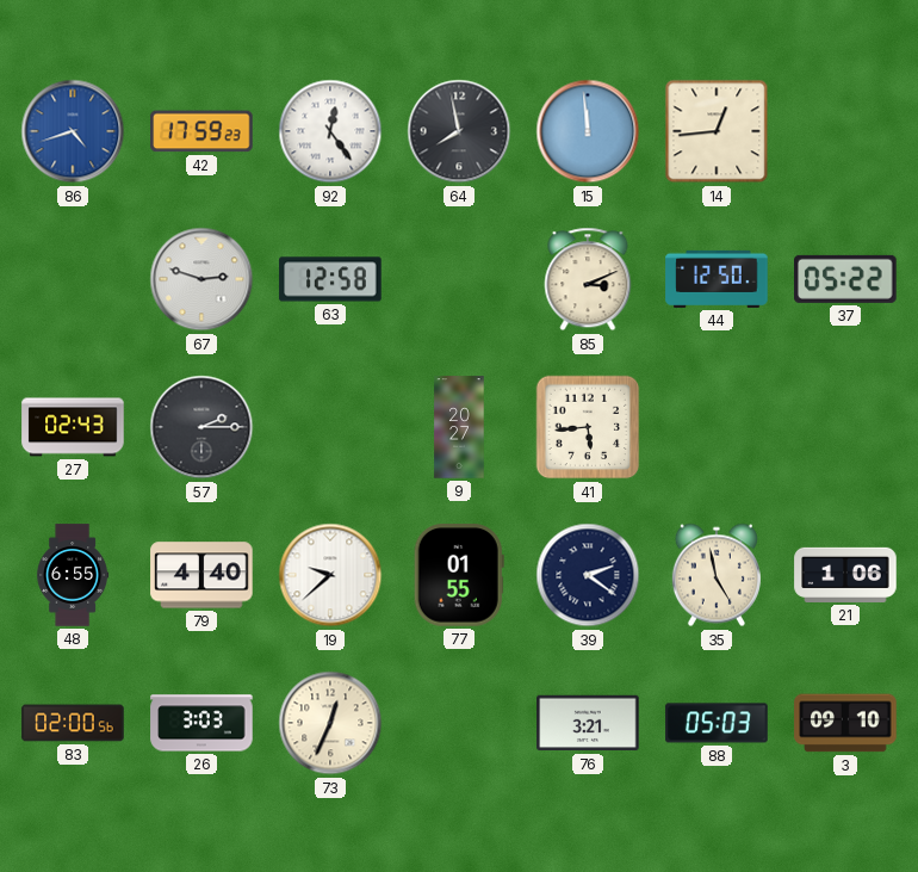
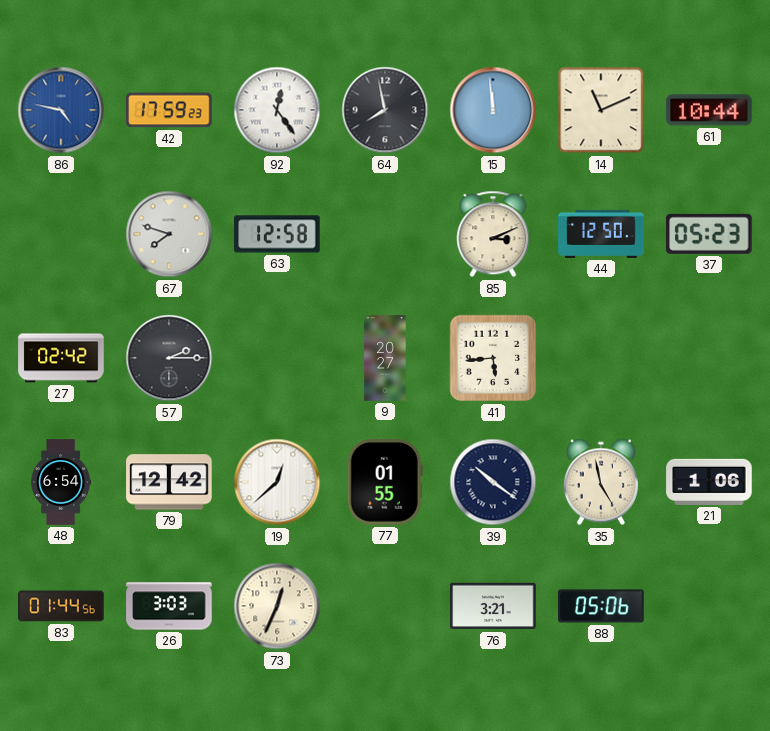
86: 4:42 -> 4:47 (61, 110)
14: 12:44 -> 11:11 (601, 110)
61: none -> 10:44 (709, 110)
67: 2:48 -> 7:48 (169, 234)
37: 05:22 -> 05:23 (709, 234)
27: 02:43 -> 02:42 (61, 358)
48: 6:55 -> 6:54 (61, 482)
79: 4:40 -> 12:42 (169, 482)
19: 9:38 -> 12:38 (277, 482)
39: 2:21 -> 10:21 (493, 482)
83: 02:00 -> 01:44 (61, 606)
88: 05:03 -> 05:06 (601, 606)
3: 09:10 -> none (845, 723)
